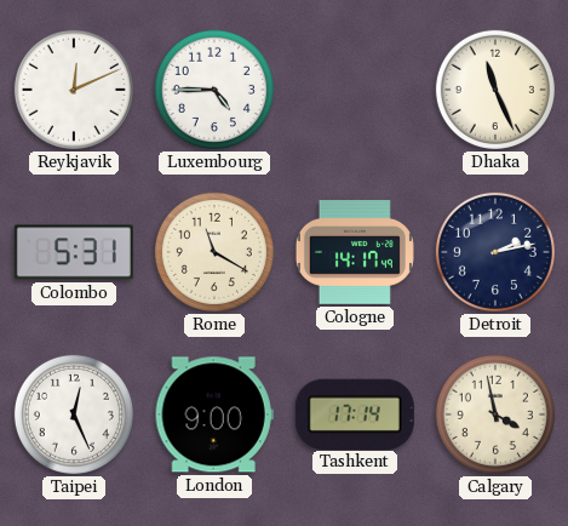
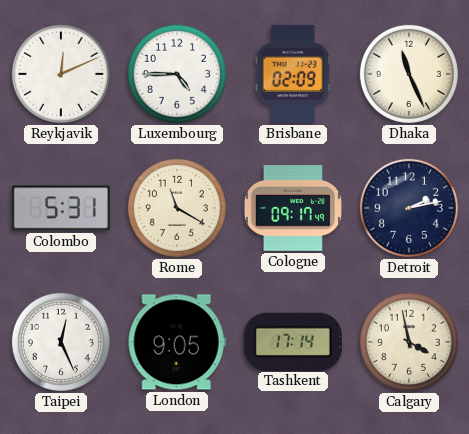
Brisbane: none -> 02:09 (293, 74)
Cologne: 14:17 -> 09:17 (293, 209)
London: 9:00 -> 9:05 (177, 342)
